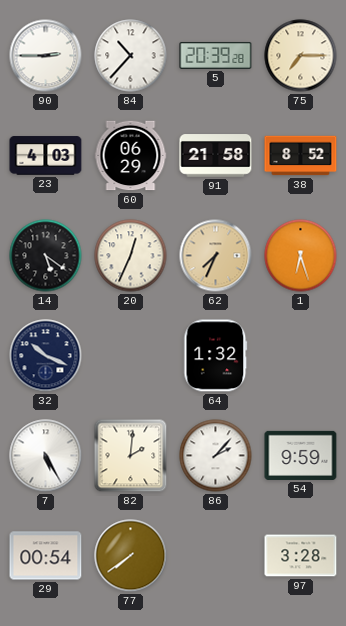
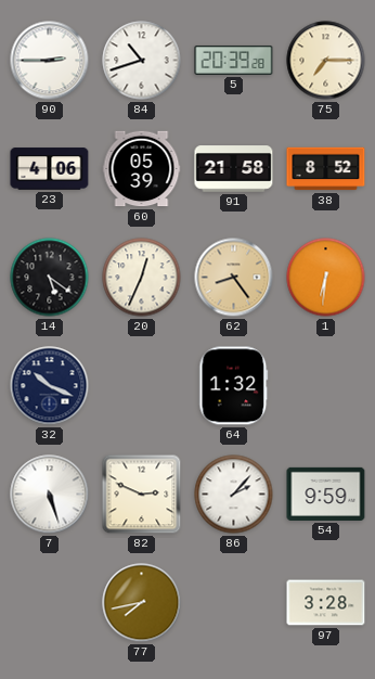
84: 10:37 -> 10:42 (142, 61)
23: 4:03 -> 4:06 (50, 169)
60: 06:29 -> 05:39 (142, 169)
62: 7:34 -> 8:24 (234, 278)
1: 6:27 -> 6:31 (326, 278)
7: 5:25 -> 5:27 (50, 495)
82: 2:01 -> 2:49 (142, 495)
29: 00:54 -> none (46, 556)
77: 7:39 -> 7:43 (142, 603)
